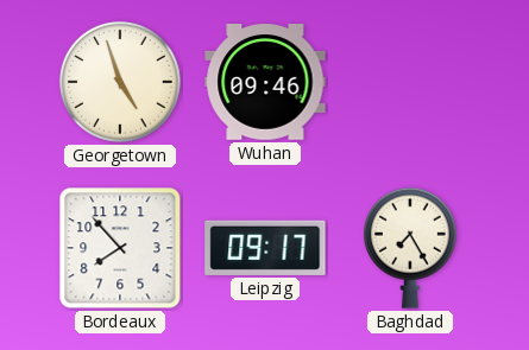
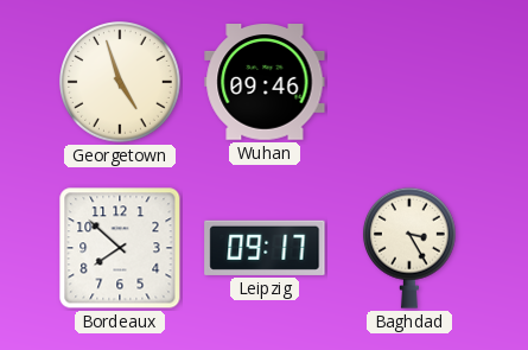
Bordeaux: 7:53 -> 7:52 (120, 248)
Baghdad: 7:25 -> 3:25 (411, 248)
